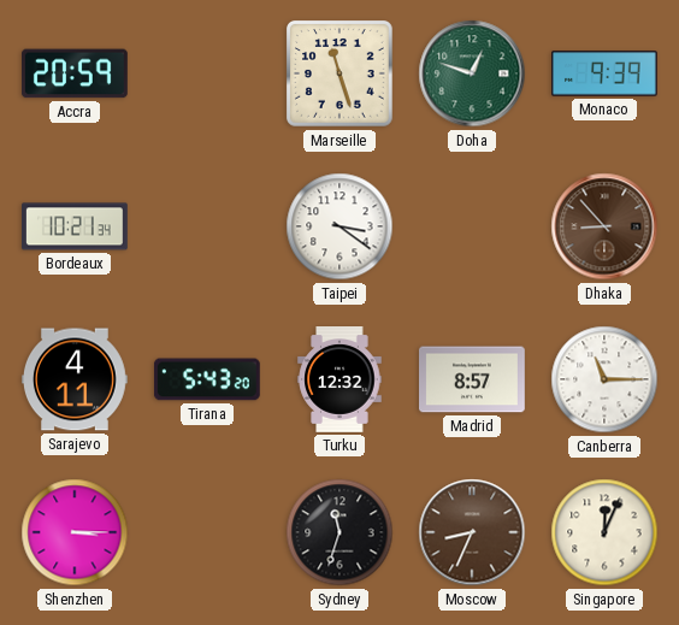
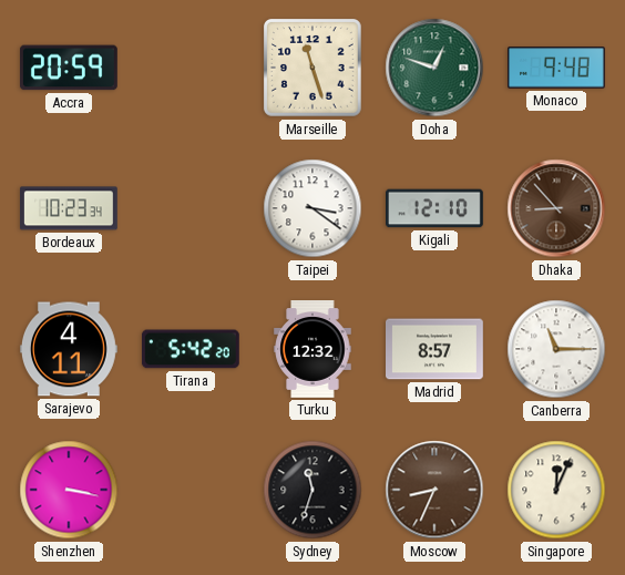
Monaco: 9:39 -> 9:48 (557, 68)
Bordeaux: 10:21 -> 10:23 (69, 208)
Kigali: none -> 12:10 (436, 208)
Tirana: 5:43 -> 5:42 (191, 349)
Shenzhen: 3:15 -> 3:17 (69, 490)
